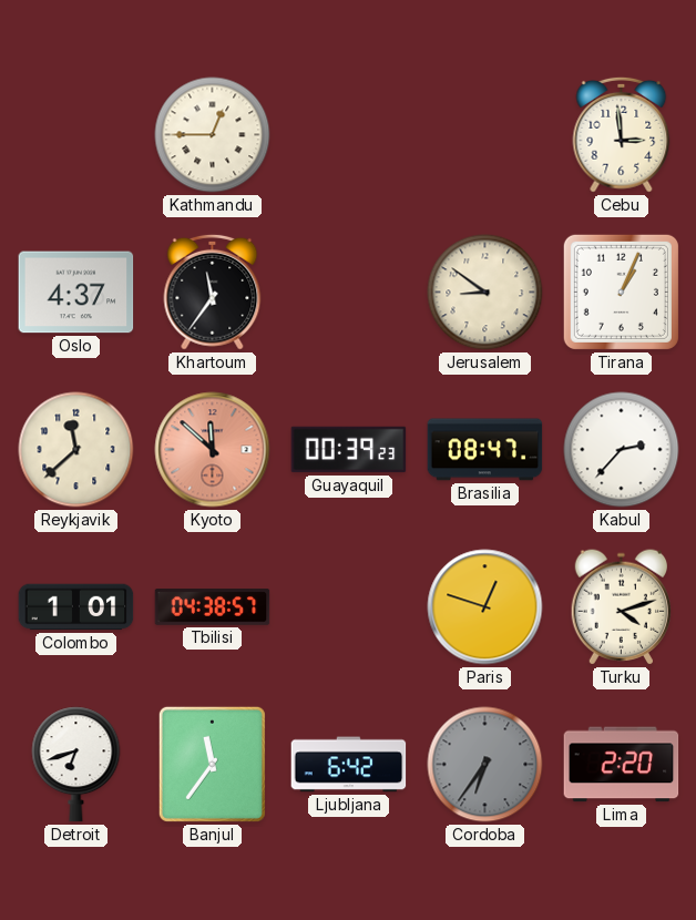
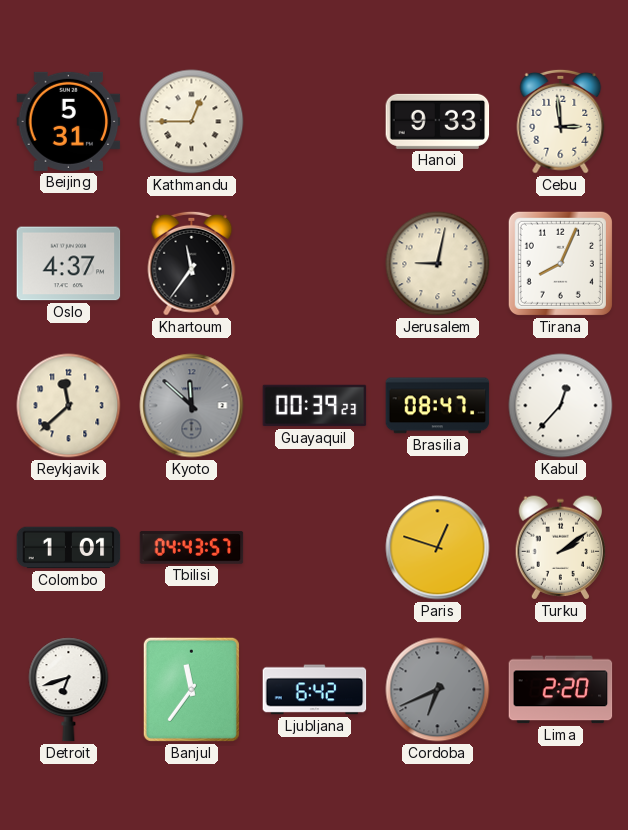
Beijing: none -> 5:31 (69, 121)
Hanoi: none -> 9:33 (438, 121)
Jerusalem: 8:51 -> 9:02 (438, 264)
Tirana: 1:04 -> 8:04 (560, 263)
Kyoto dial: salmon -> grey (192, 406)
Kabul: 2:37 -> 12:37 (561, 406)
Tbilisi: 04:38 -> 04:43 (192, 548)
Turku: 4:12 -> 2:09 (560, 548)
Cordoba: 6:36 -> 6:41 (438, 690)
